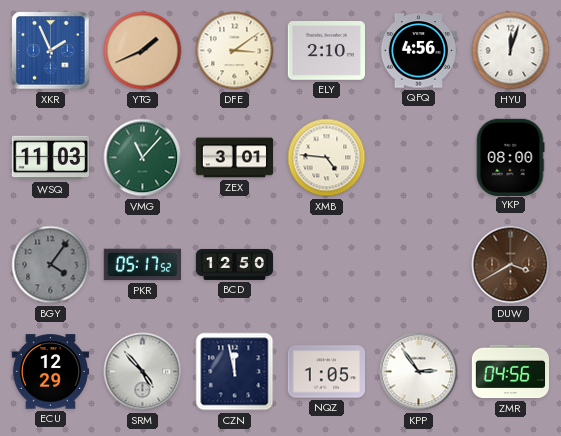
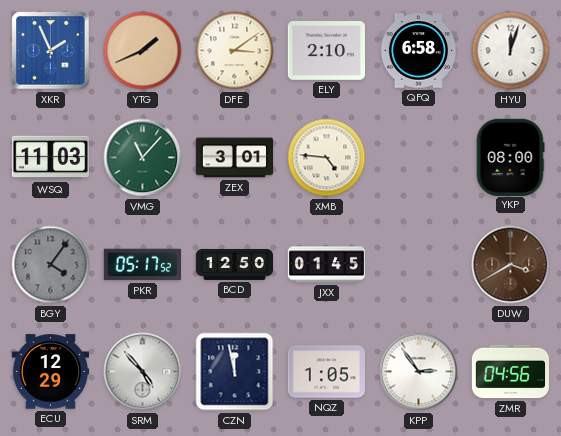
QFQ: 4:56 -> 6:58 (418, 51)
JXX: none -> 01:45 (327, 265)
